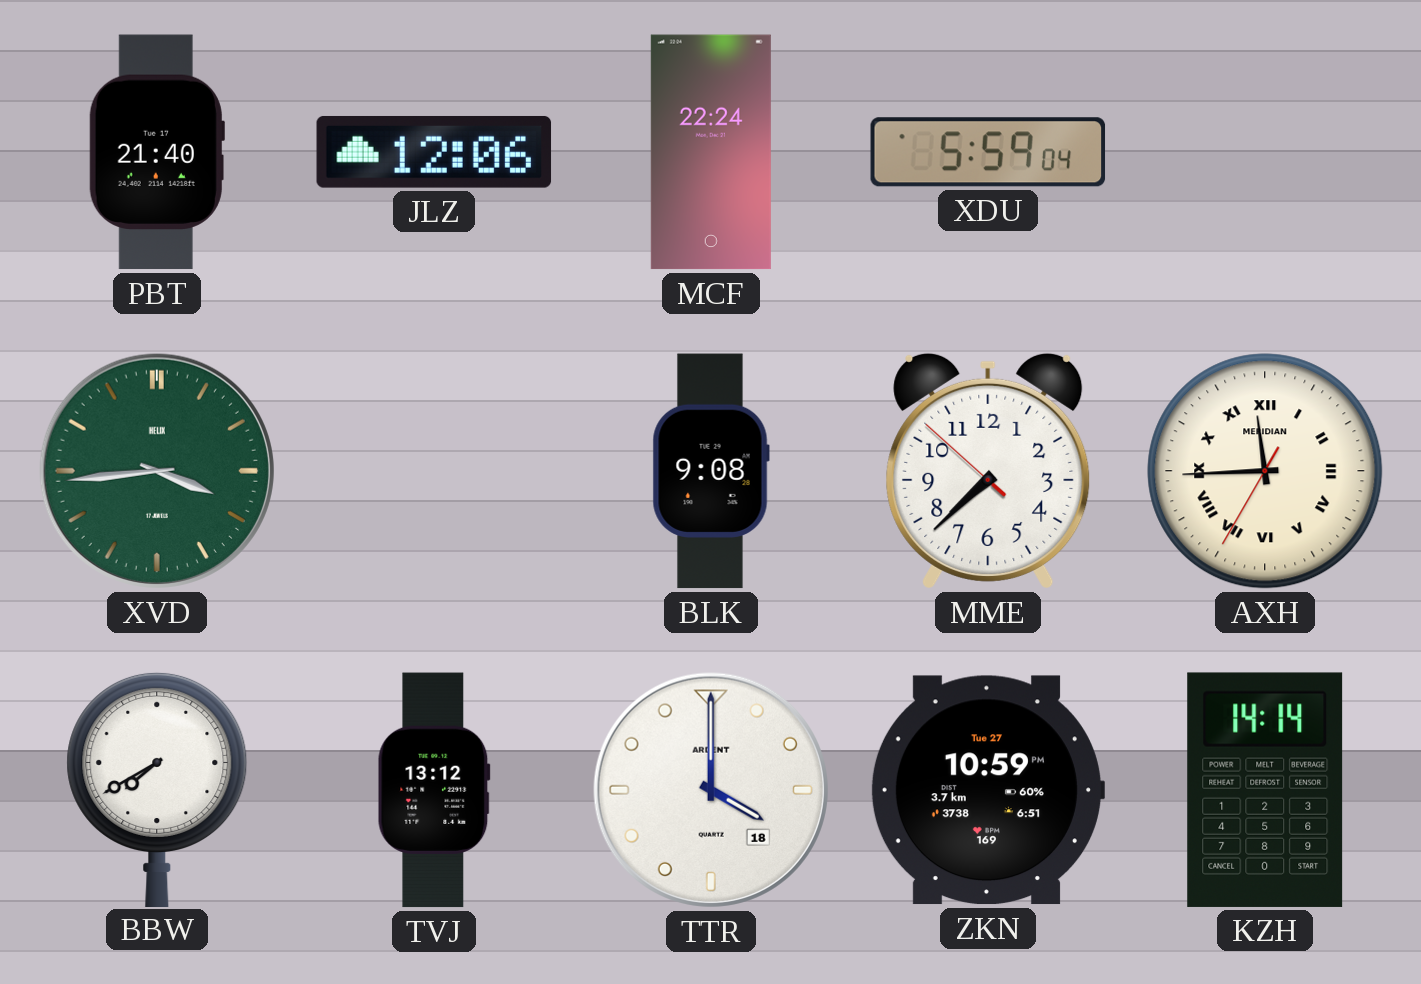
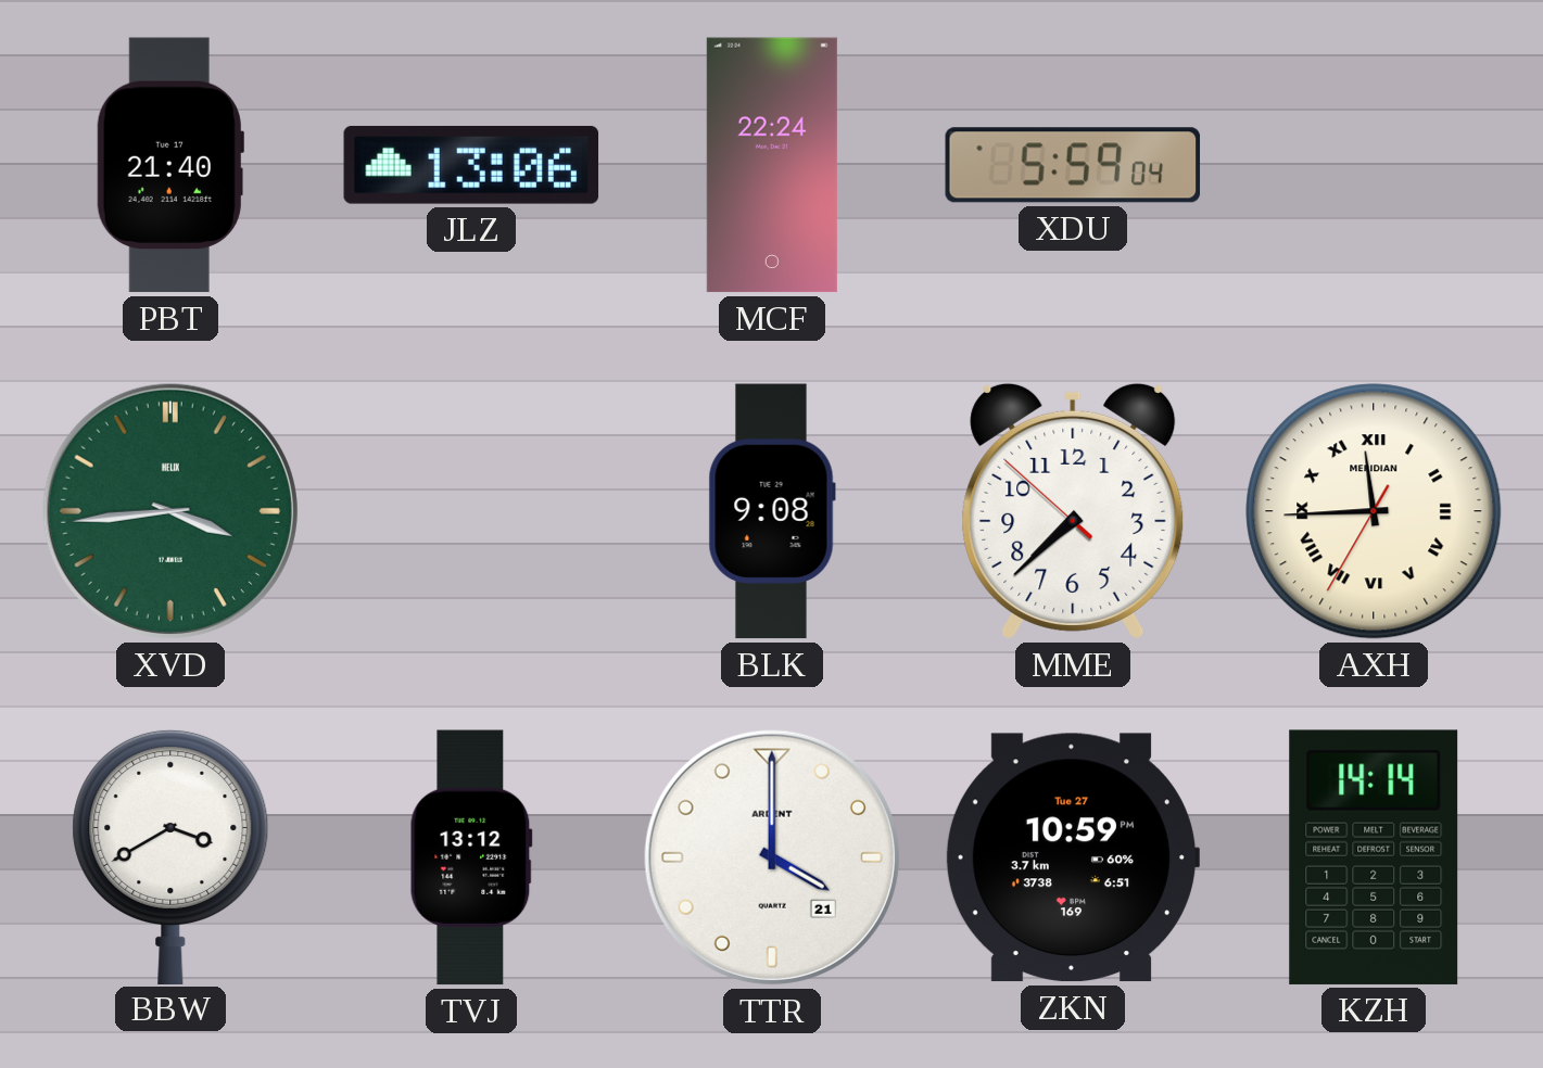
JLZ: 12:06 -> 13:06 (471, 165)
BBW: 7:40 -> 3:40 (170, 856)
TTR date: 18 -> 21 (772, 857)
